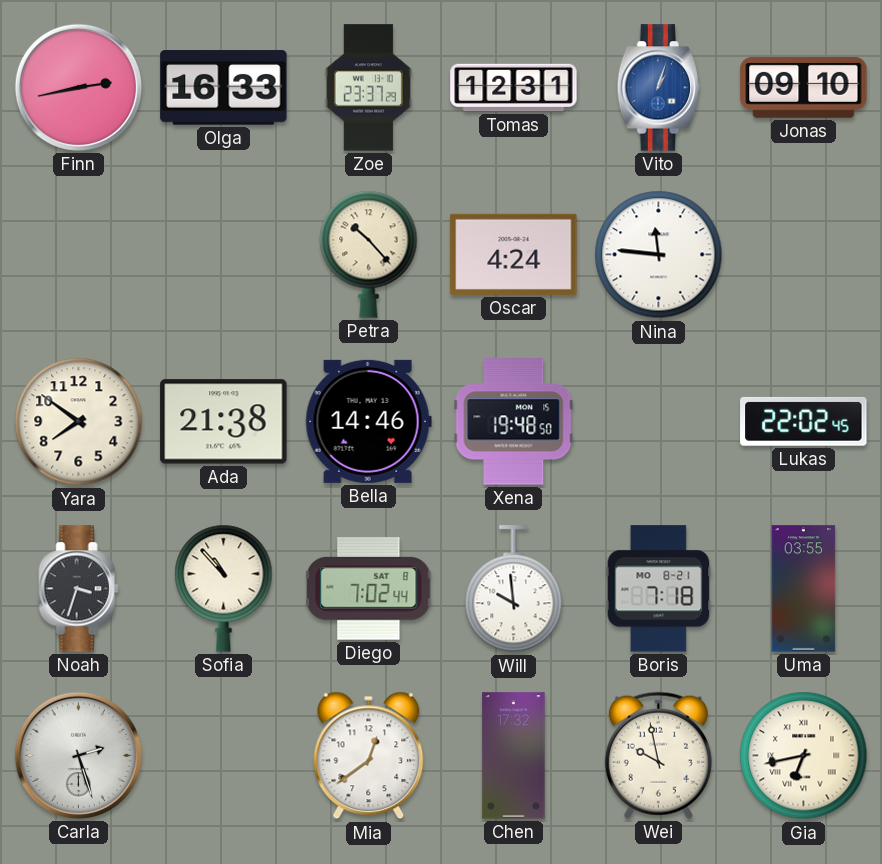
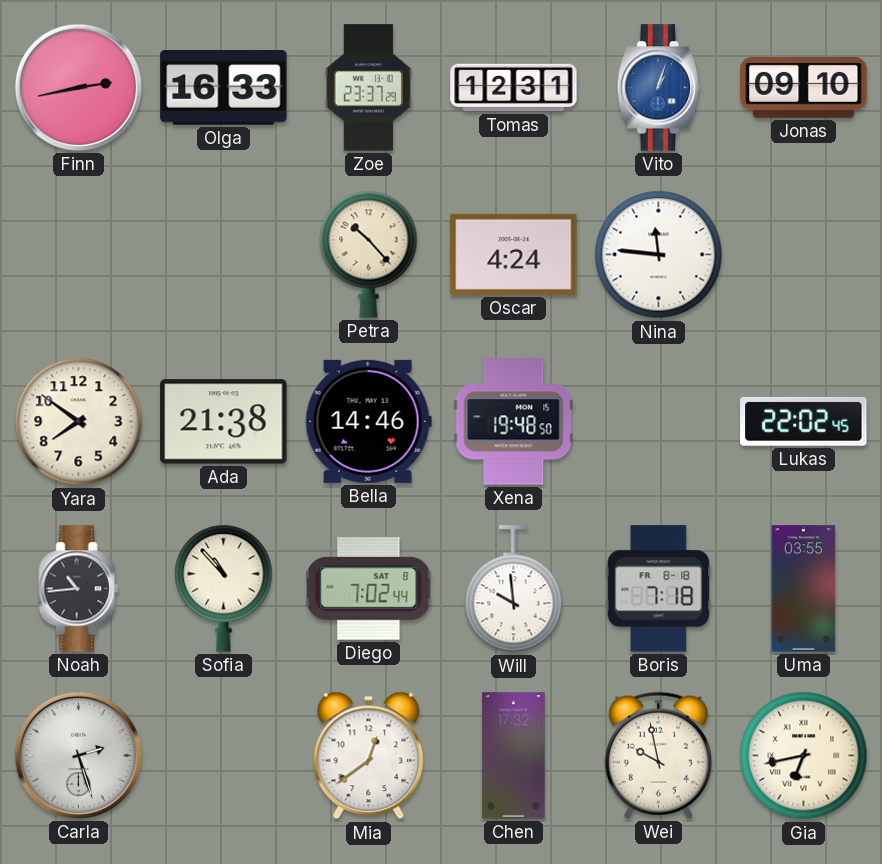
Noah: 3:33 -> 10:44 (79, 589)
Boris date: MO 8-21 -> FR 8-18 (659, 589)
